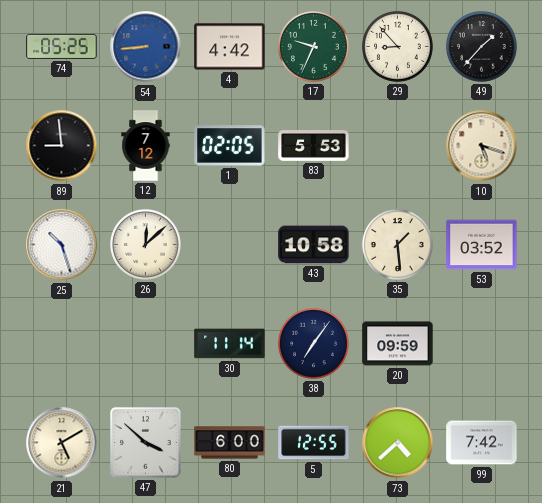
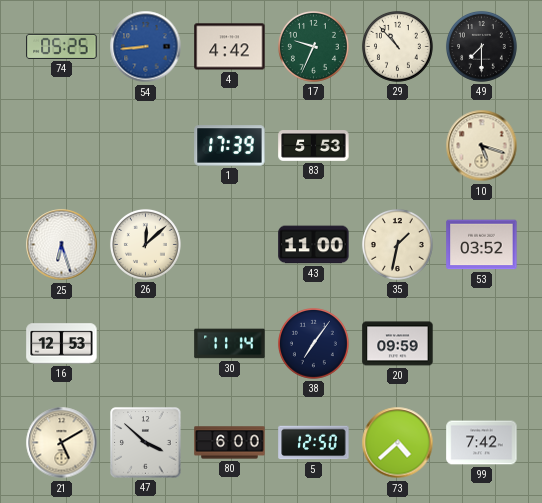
29: 8:53 -> 10:53 (397, 46)
49: 1:37 -> 7:30 (481, 46)
89: 8:59 -> none (62, 146)
12: 7:12 -> none (146, 146)
1: 02:05 -> 17:39 (230, 146)
25: 10:27 -> 6:27 (62, 245)
43: 10:58 -> 11:00 (314, 245)
35: 1:29 -> 1:32 (397, 244)
16: none -> 12:53 (62, 344)
5: 12:55 -> 12:50 (314, 443)
